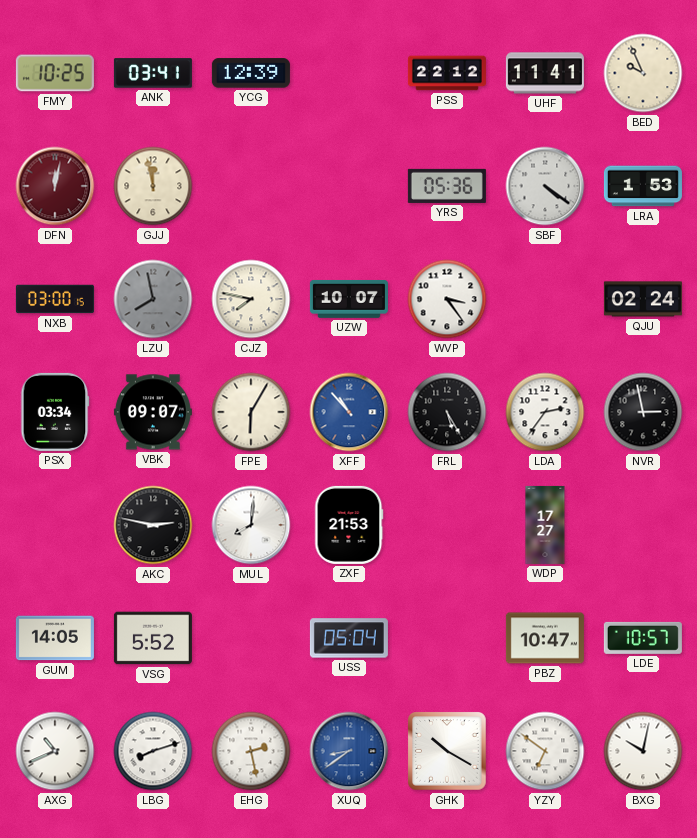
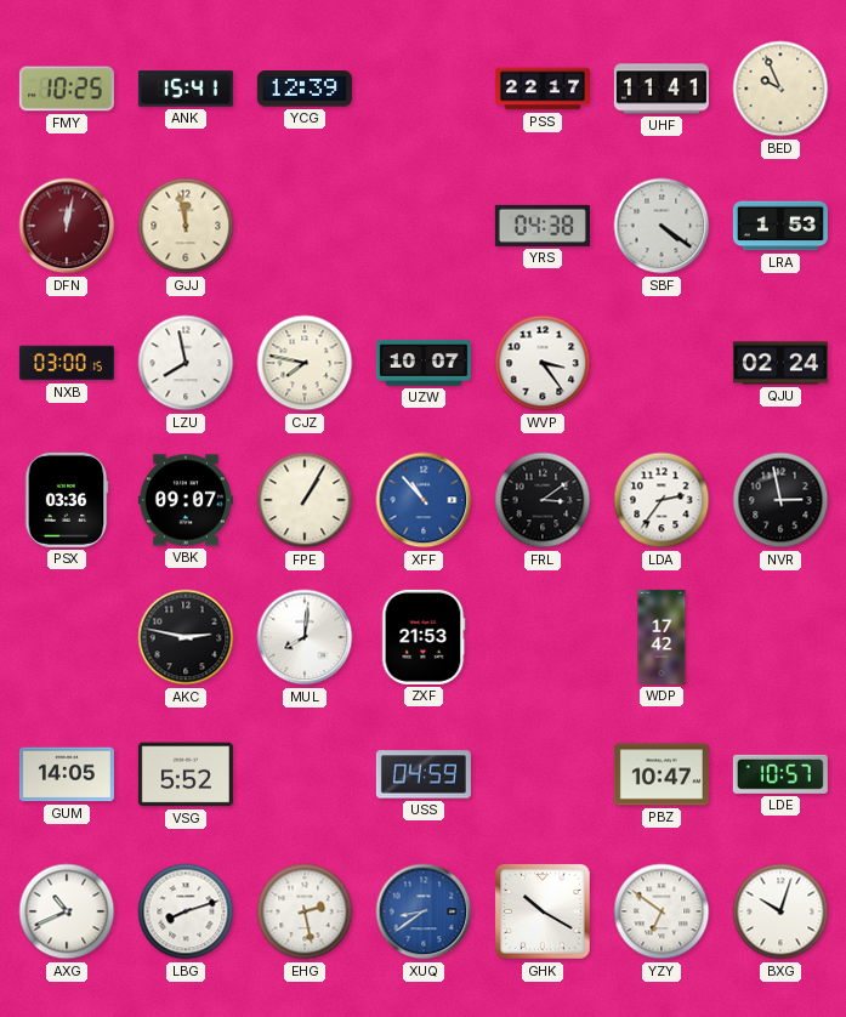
ANK: 03:41 -> 15:41 (186, 89)
PSS: 22:12 -> 22:17 (543, 89)
YRS: 05:36 -> 04:38 (543, 226)
LZU dial: grey -> white (186, 363)
PSX: 03:34 -> 03:36 (67, 500)
FPE: 6:05 -> 1:05 (305, 500)
FRL: 5:25 -> 3:09 (543, 500)
WDP: 17:27 -> 17:42 (662, 637)
USS: 05:04 -> 04:59 (424, 774)
BXG: 10:02 -> 10:03 (780, 911)
